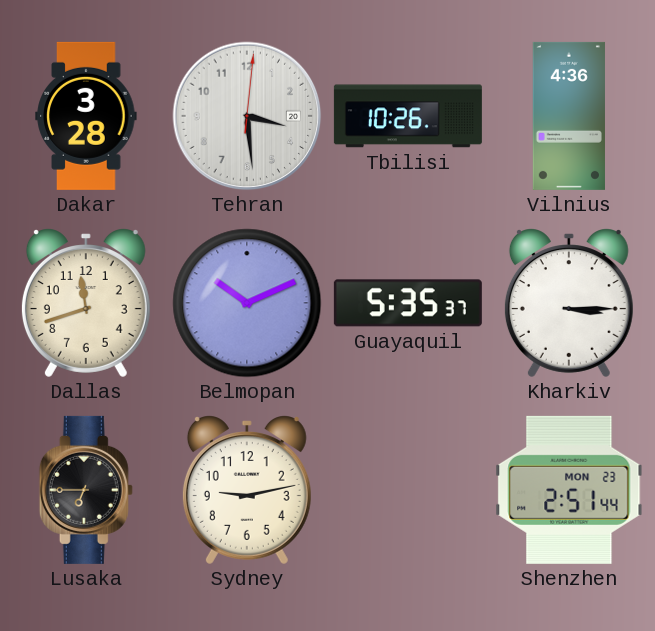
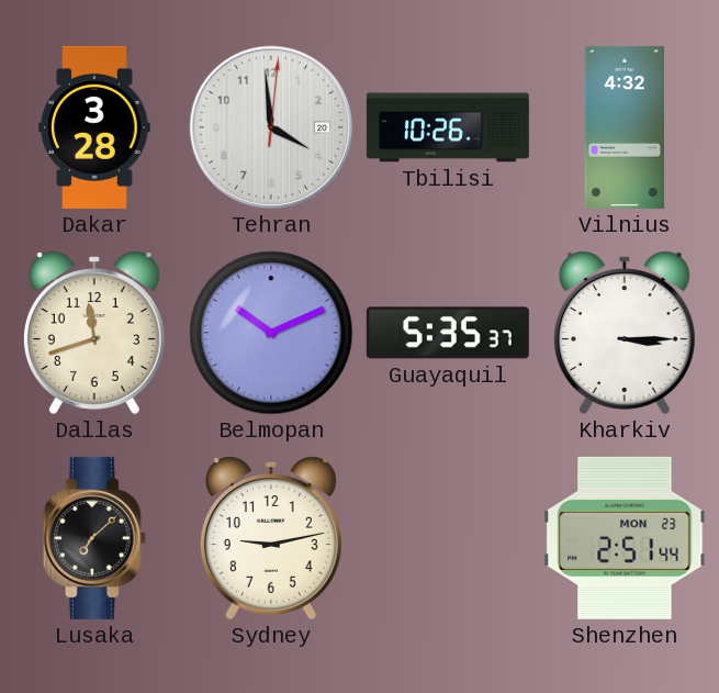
Tehran: 3:29 -> 3:59 (271, 127)
Vilnius: 4:36 -> 4:32 (625, 127)
Lusaka: 6:45 -> 7:08 (94, 538)
